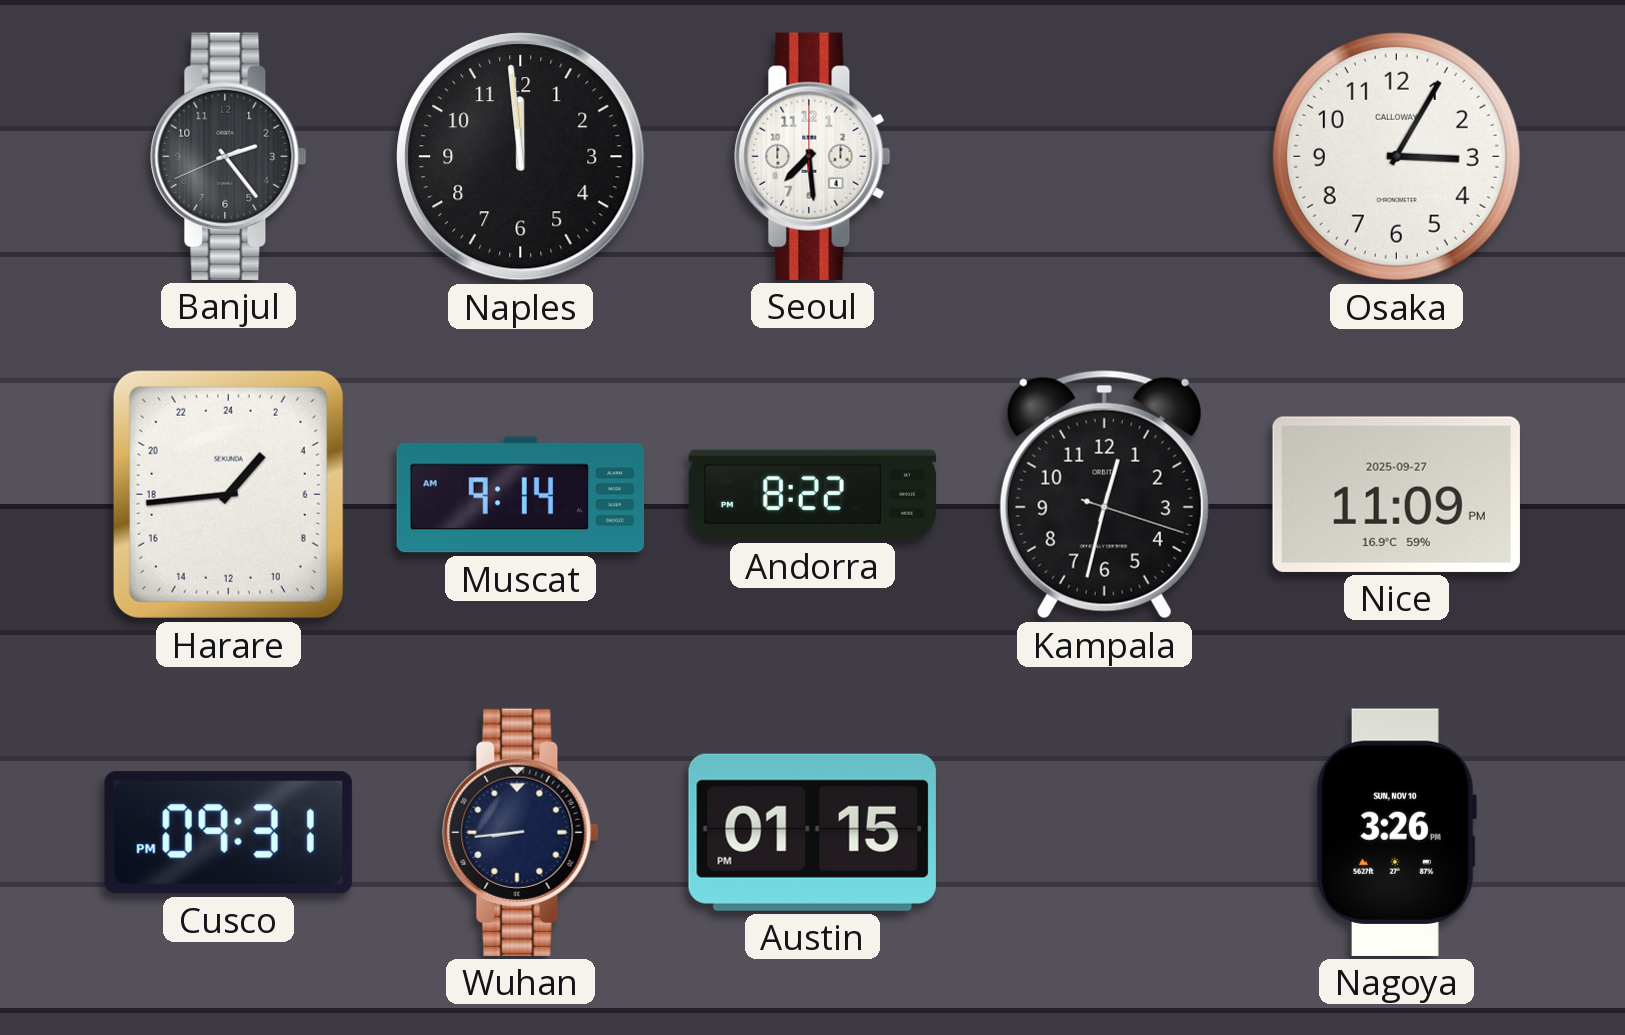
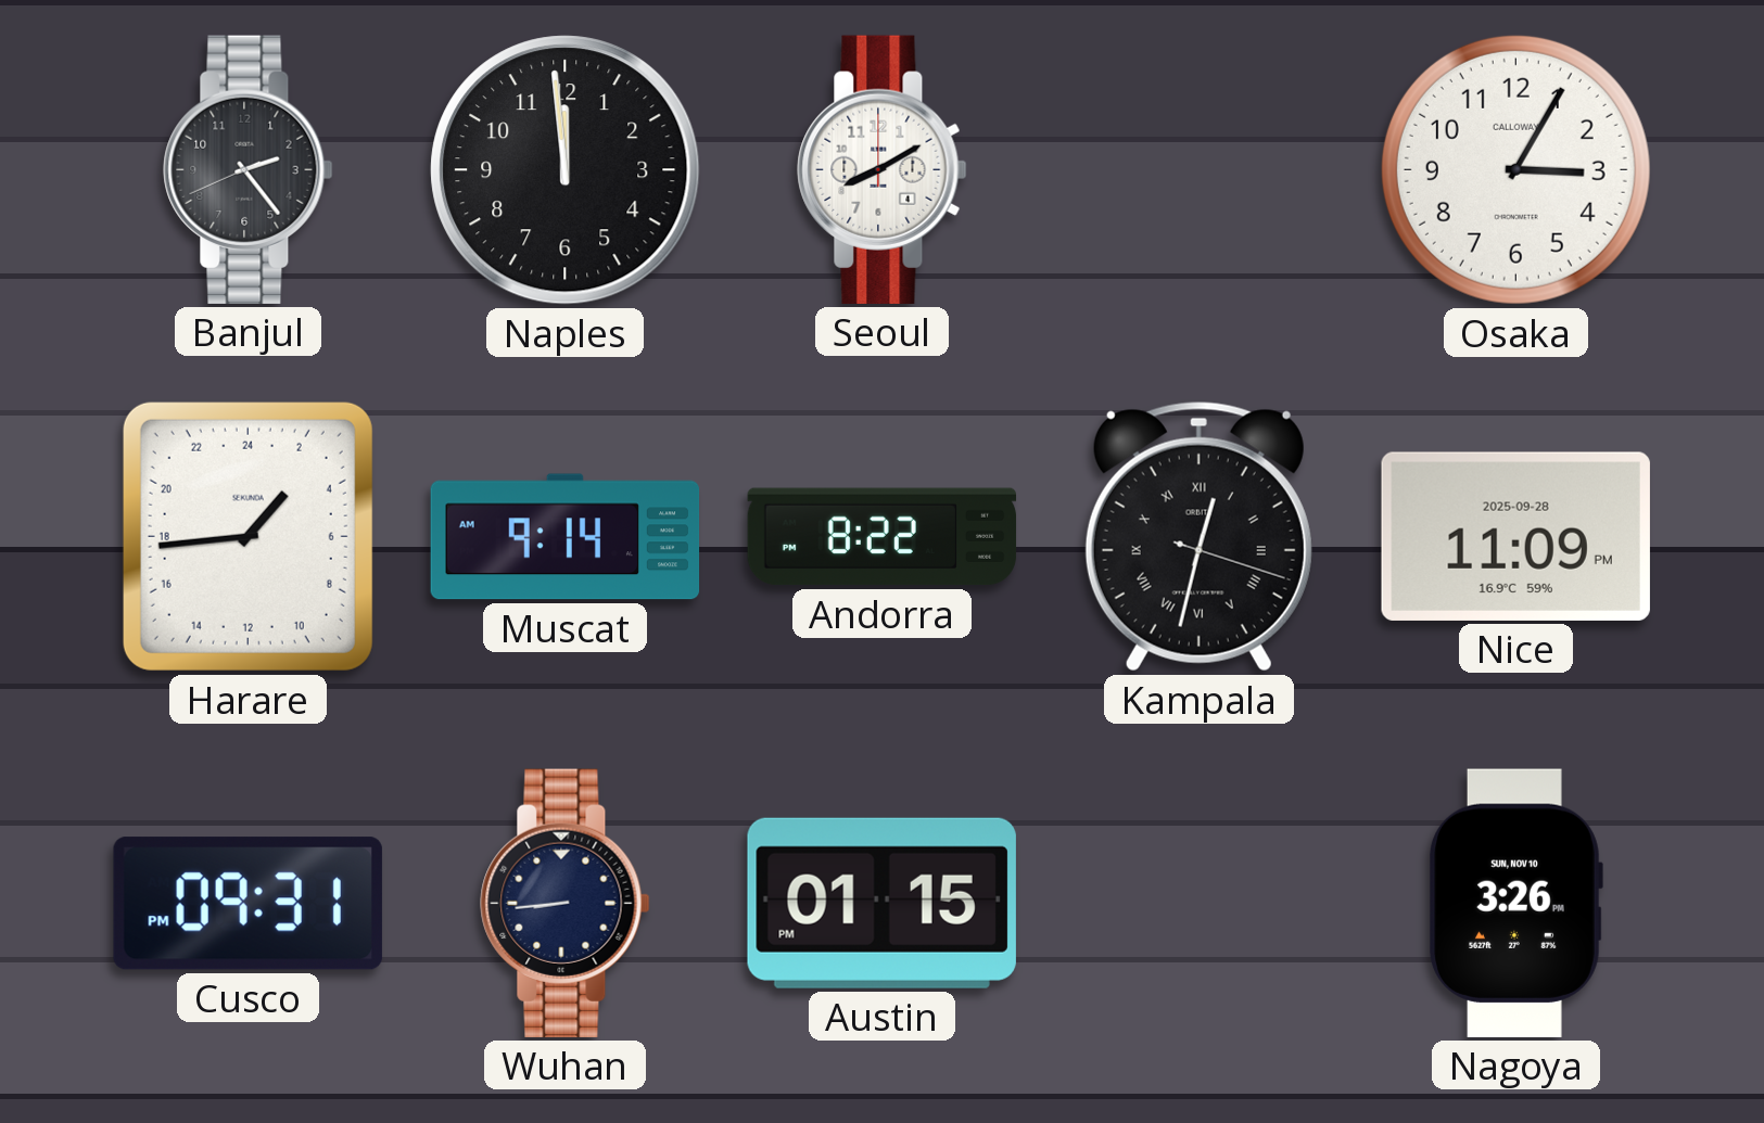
Seoul: 7:29 -> 8:10 (883, 169)
Kampala numerals: Arabic -> Roman (1198, 536)
Nice date: 2025-09-27 -> 2025-09-28 (1515, 536)
